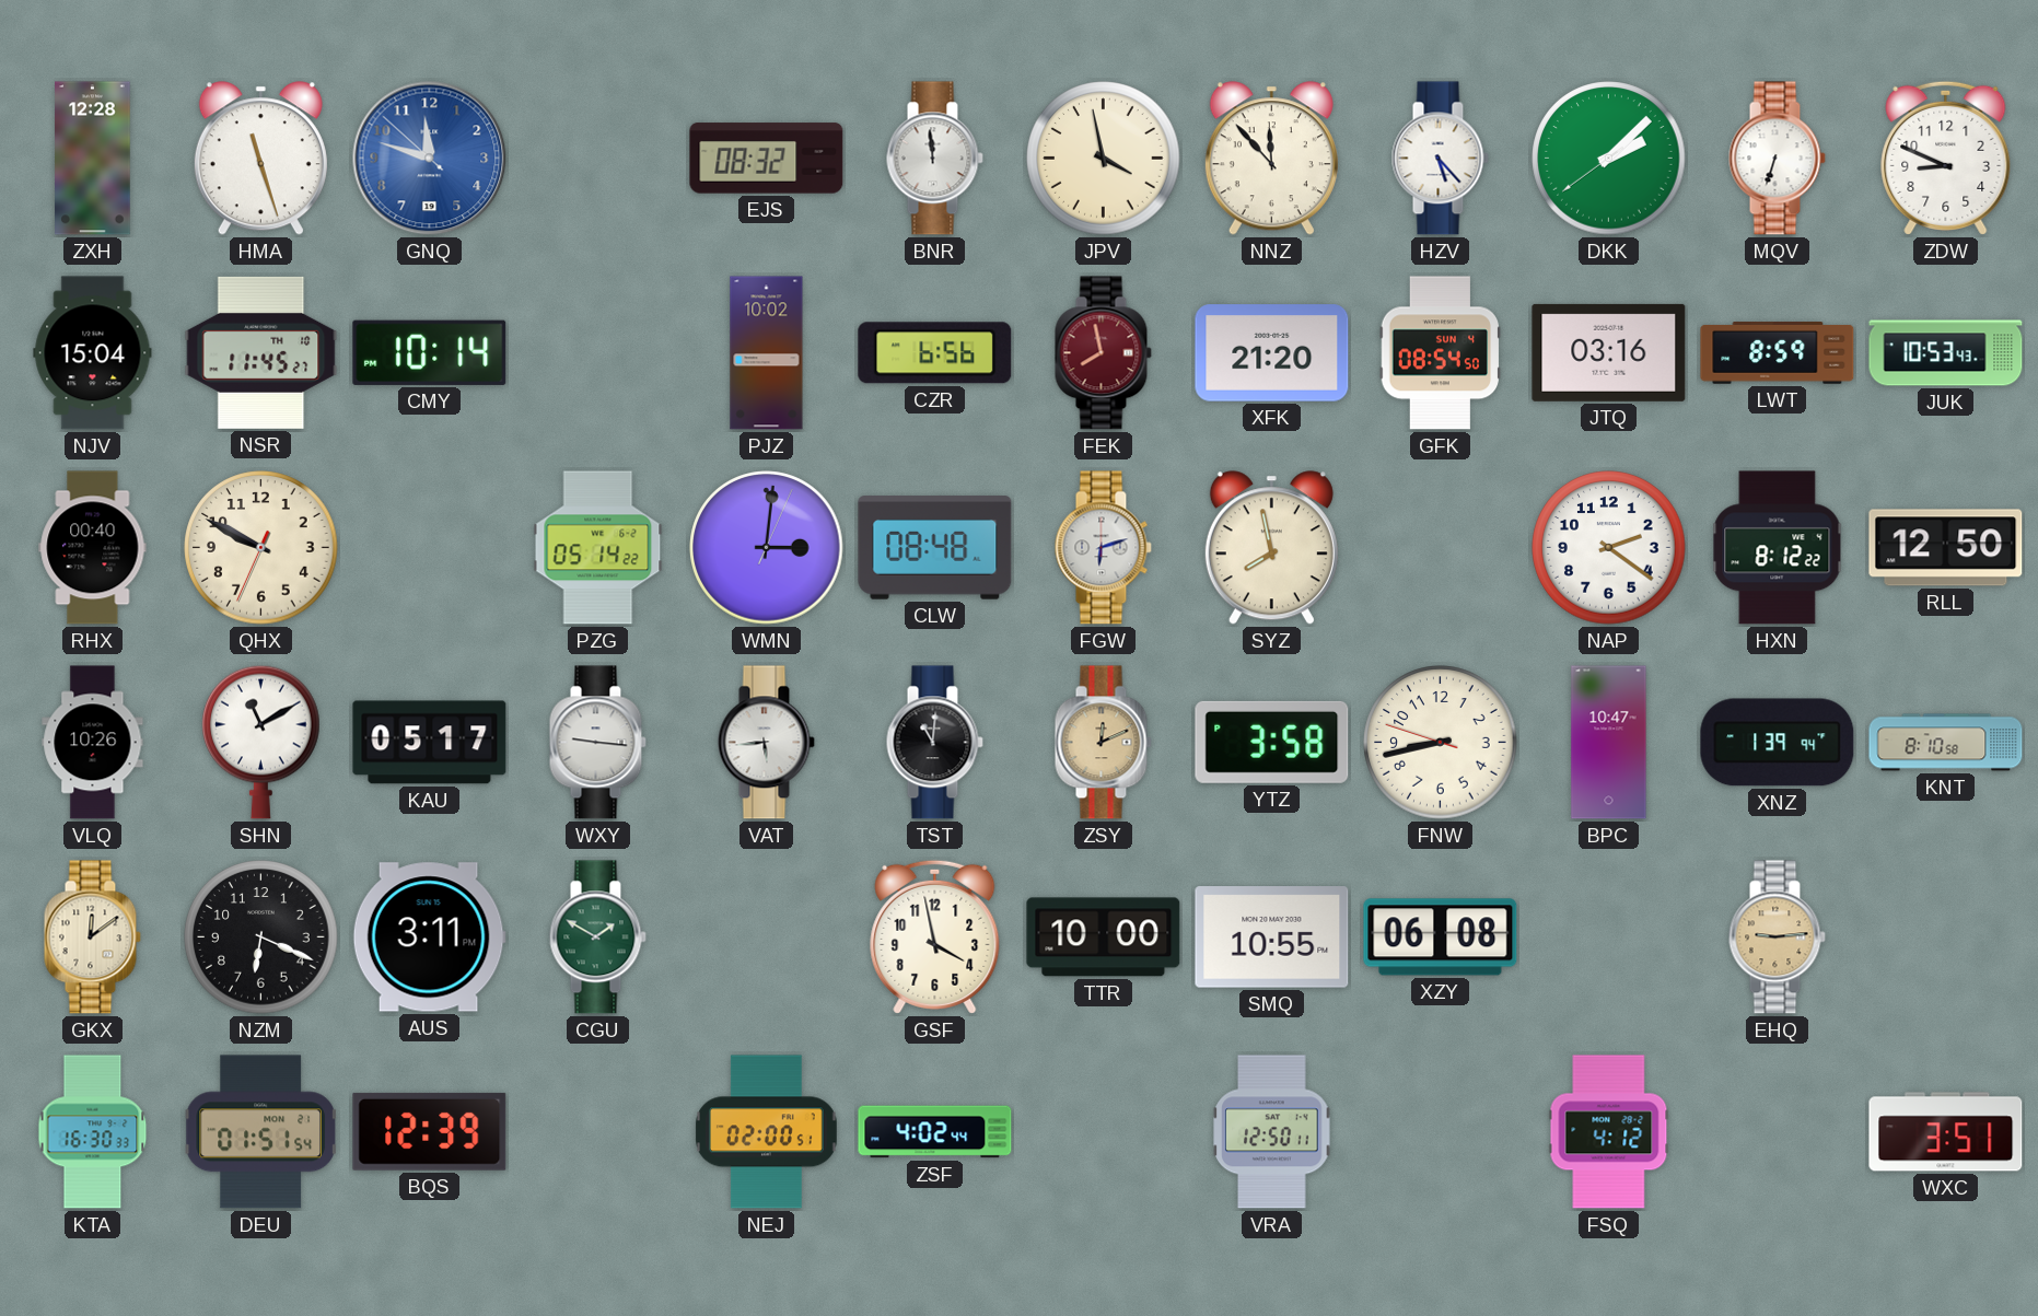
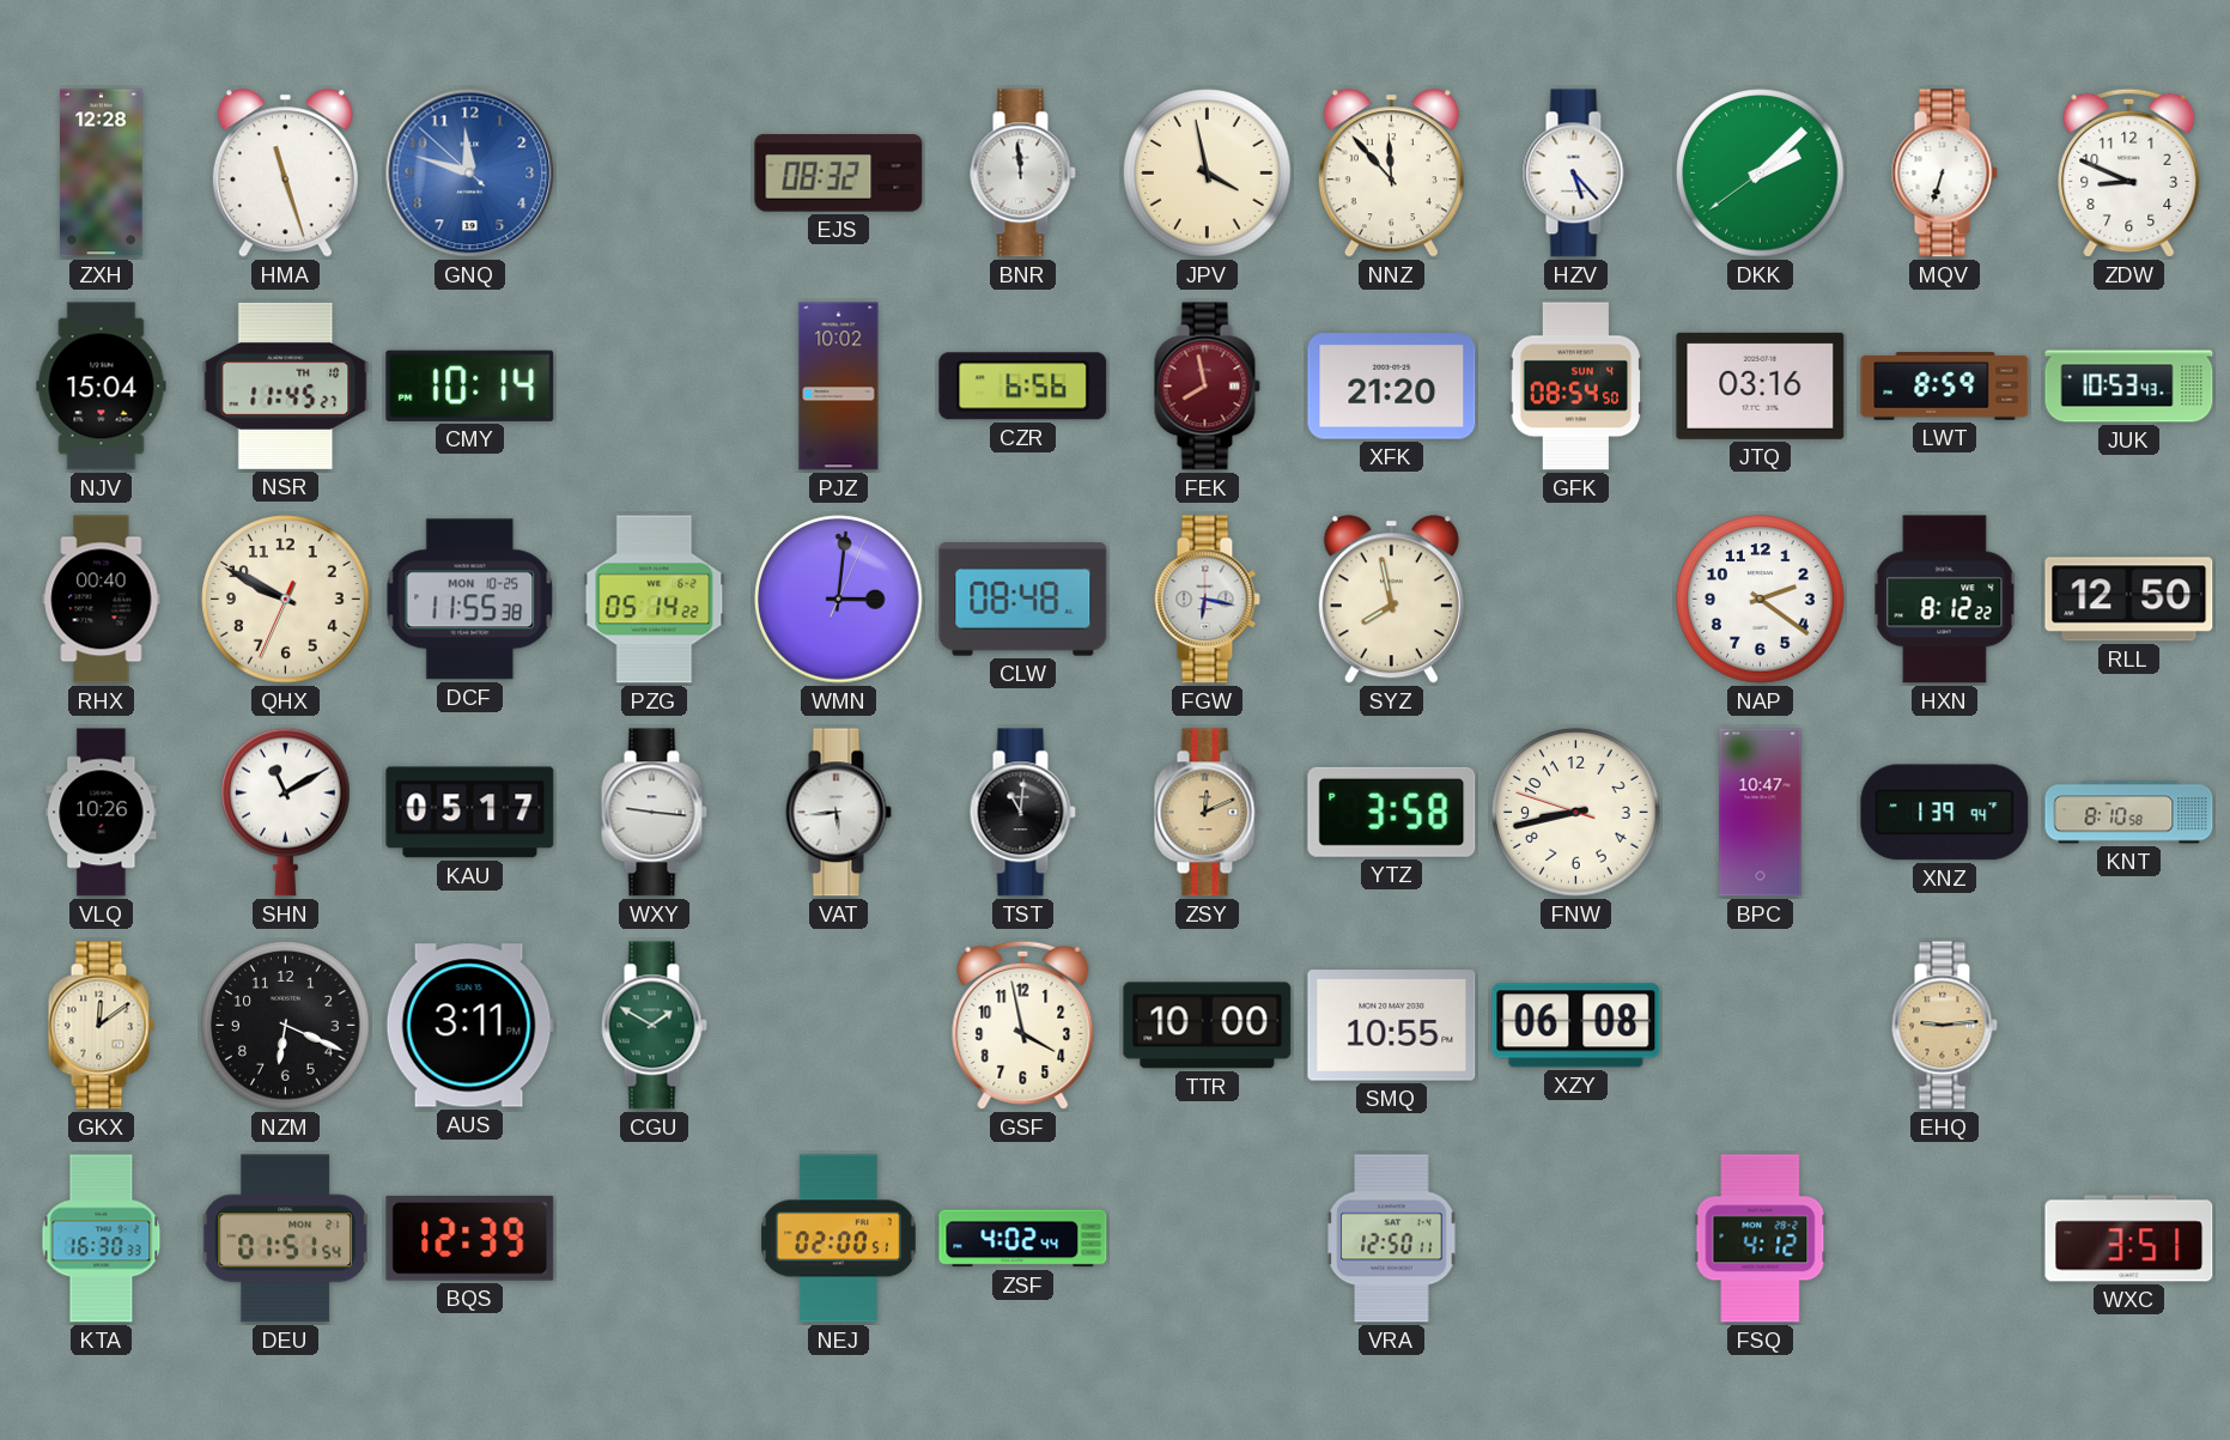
DCF: none -> 11:55 (470, 600)
FGW: 6:12 -> 6:17 (1207, 600)
